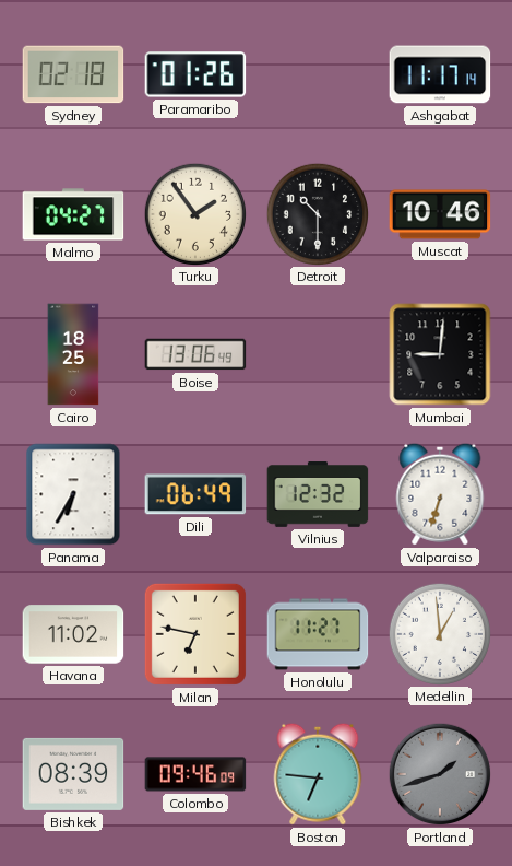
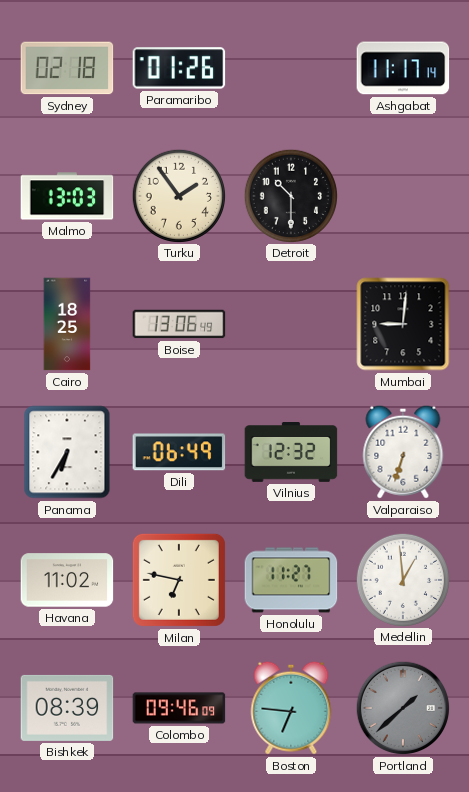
Malmo: 04:27 -> 13:03 (67, 196)
Muscat: 10:46 -> none (440, 214)
Portland: 1:42 -> 1:38 (403, 708)
